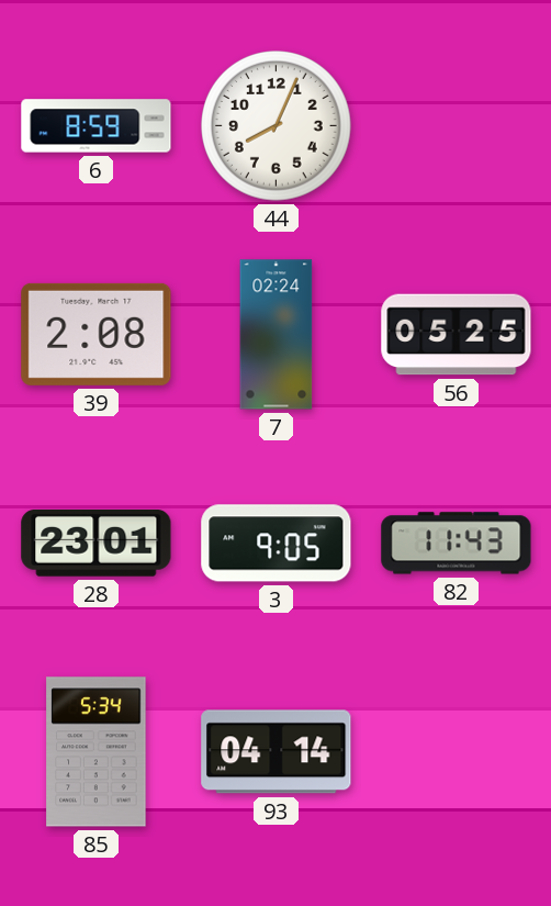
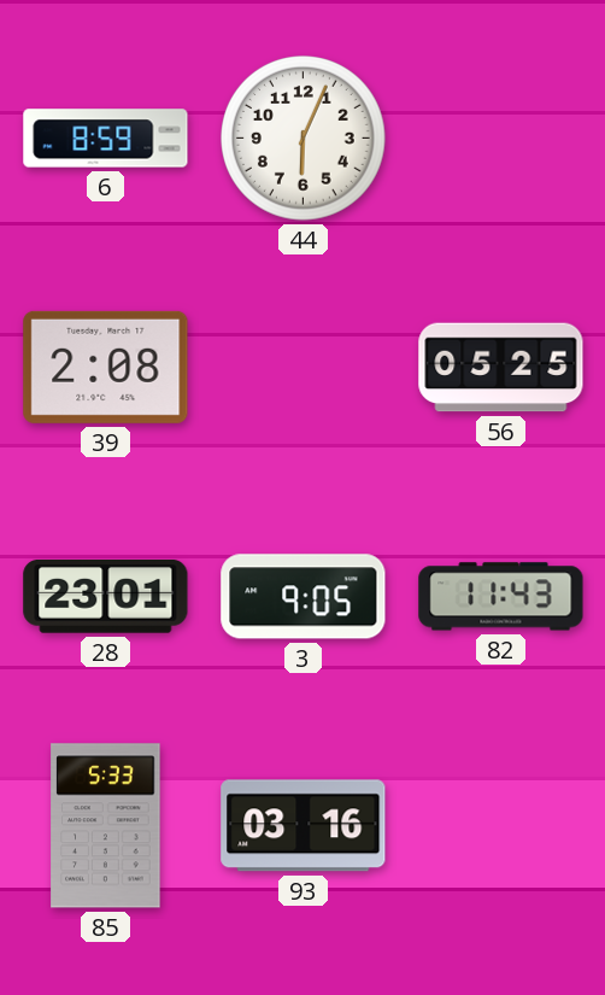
44: 8:04 -> 6:04 (304, 139)
7: 02:24 -> none (277, 335)
85: 5:34 -> 5:33 (106, 826)
93: 04:14 -> 03:16 (304, 826)
